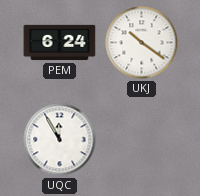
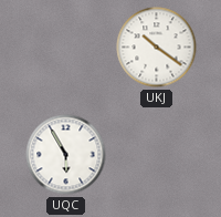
PEM: 6:24 -> none (60, 43)
UQC: 11:55 -> 5:55 (66, 155)
